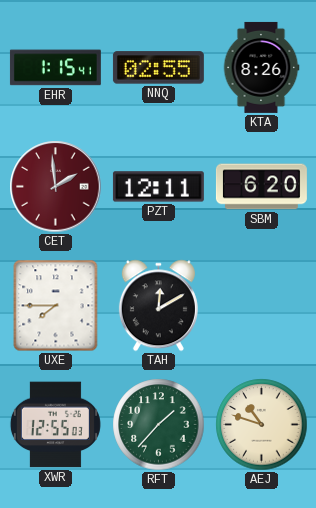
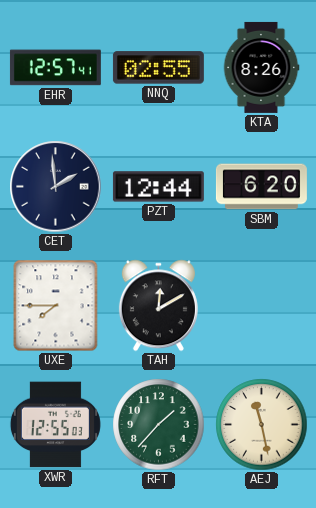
EHR: 1:15 -> 12:57 (55, 68)
CET dial: burgundy -> navy (56, 187)
PZT: 12:11 -> 12:44 (158, 187)
AEJ: 10:48 -> 11:28 (262, 425)
